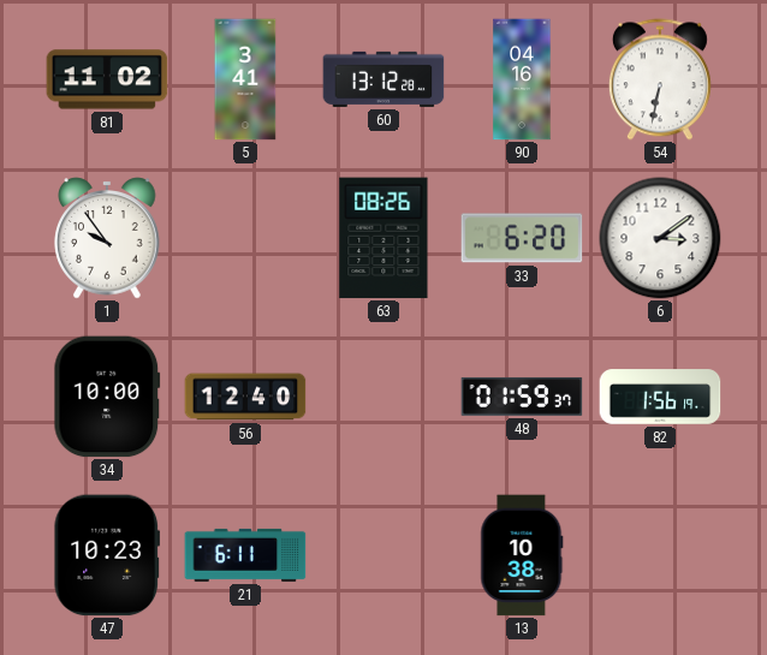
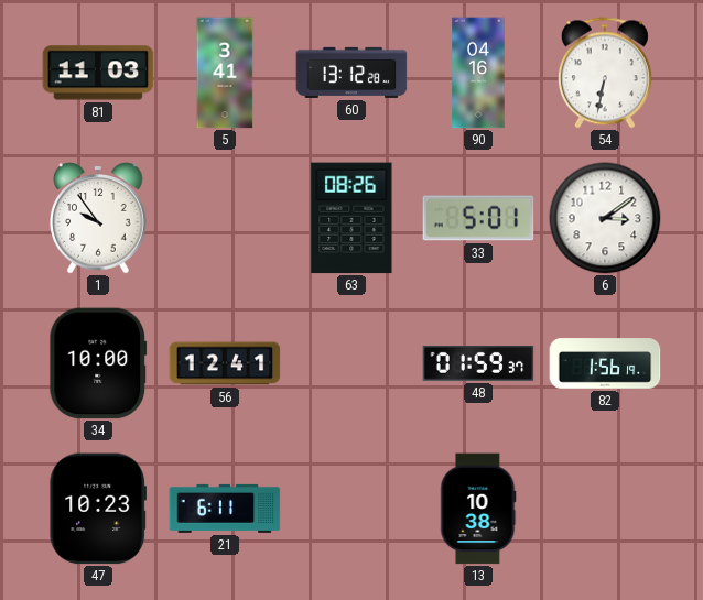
81: 11:02 -> 11:03 (98, 73)
33: 6:20 -> 5:01 (478, 218)
56: 12:40 -> 12:41 (225, 363)
